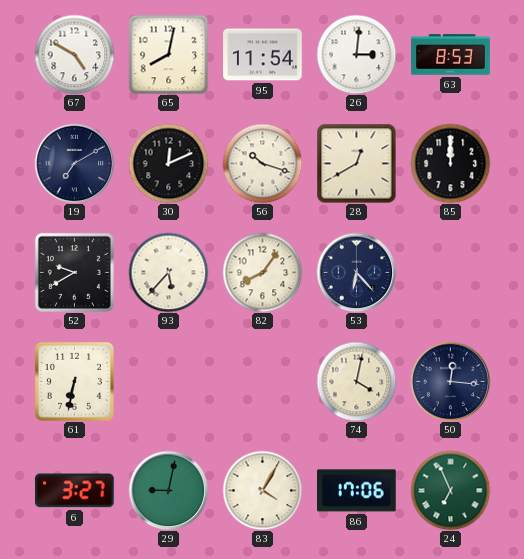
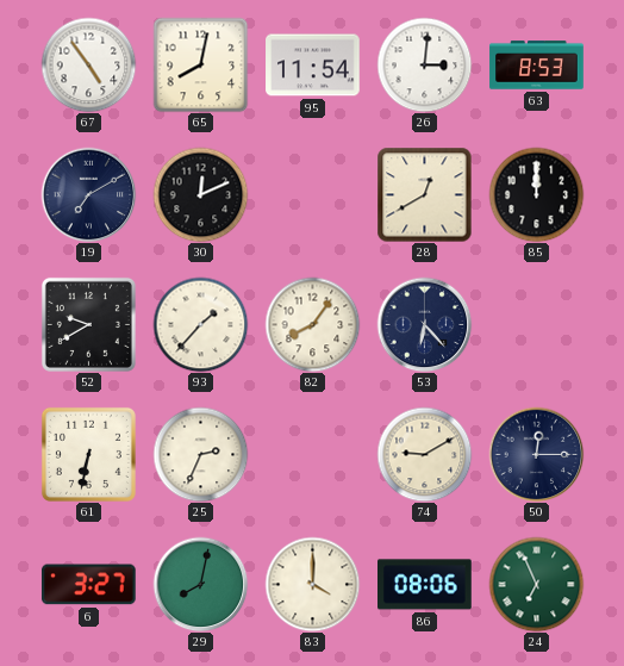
67: 4:50 -> 4:54 (88, 64)
56: 10:18 -> none (262, 163)
93: 5:37 -> 1:37 (200, 324)
25: none -> 2:34 (200, 454)
74: 4:02 -> 9:10 (424, 454)
50: 12:16 -> 12:15 (536, 454)
29: 9:02 -> 8:02 (200, 584)
83: 4:05 -> 4:00 (312, 584)
86: 17:06 -> 08:06 (425, 585)
